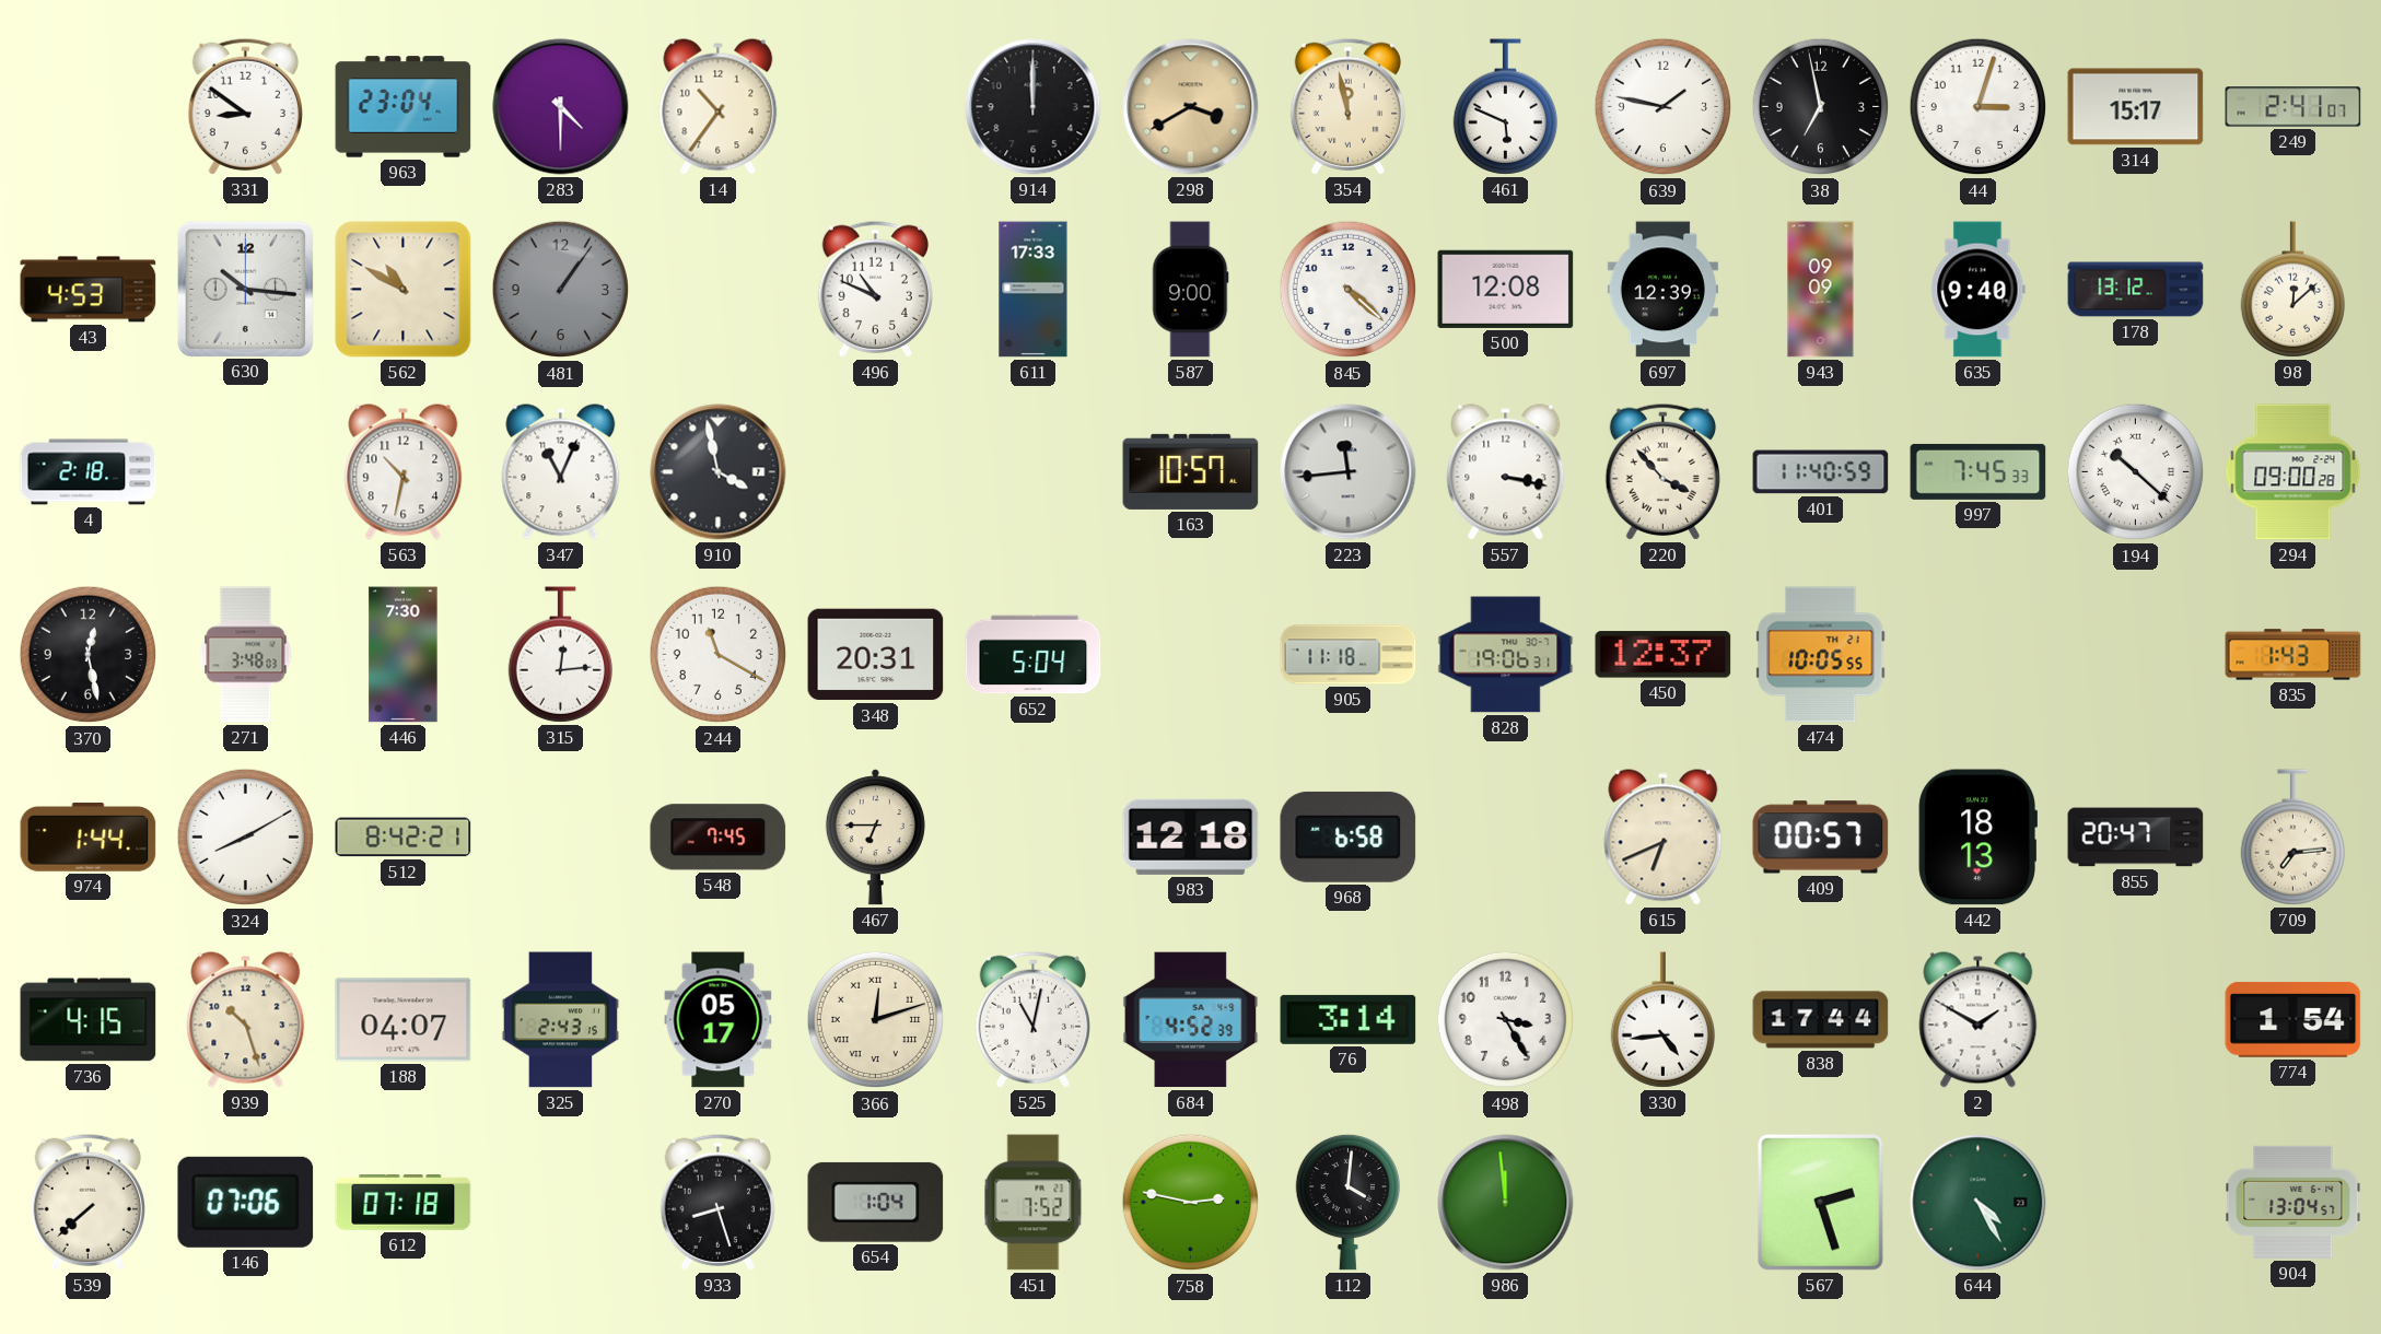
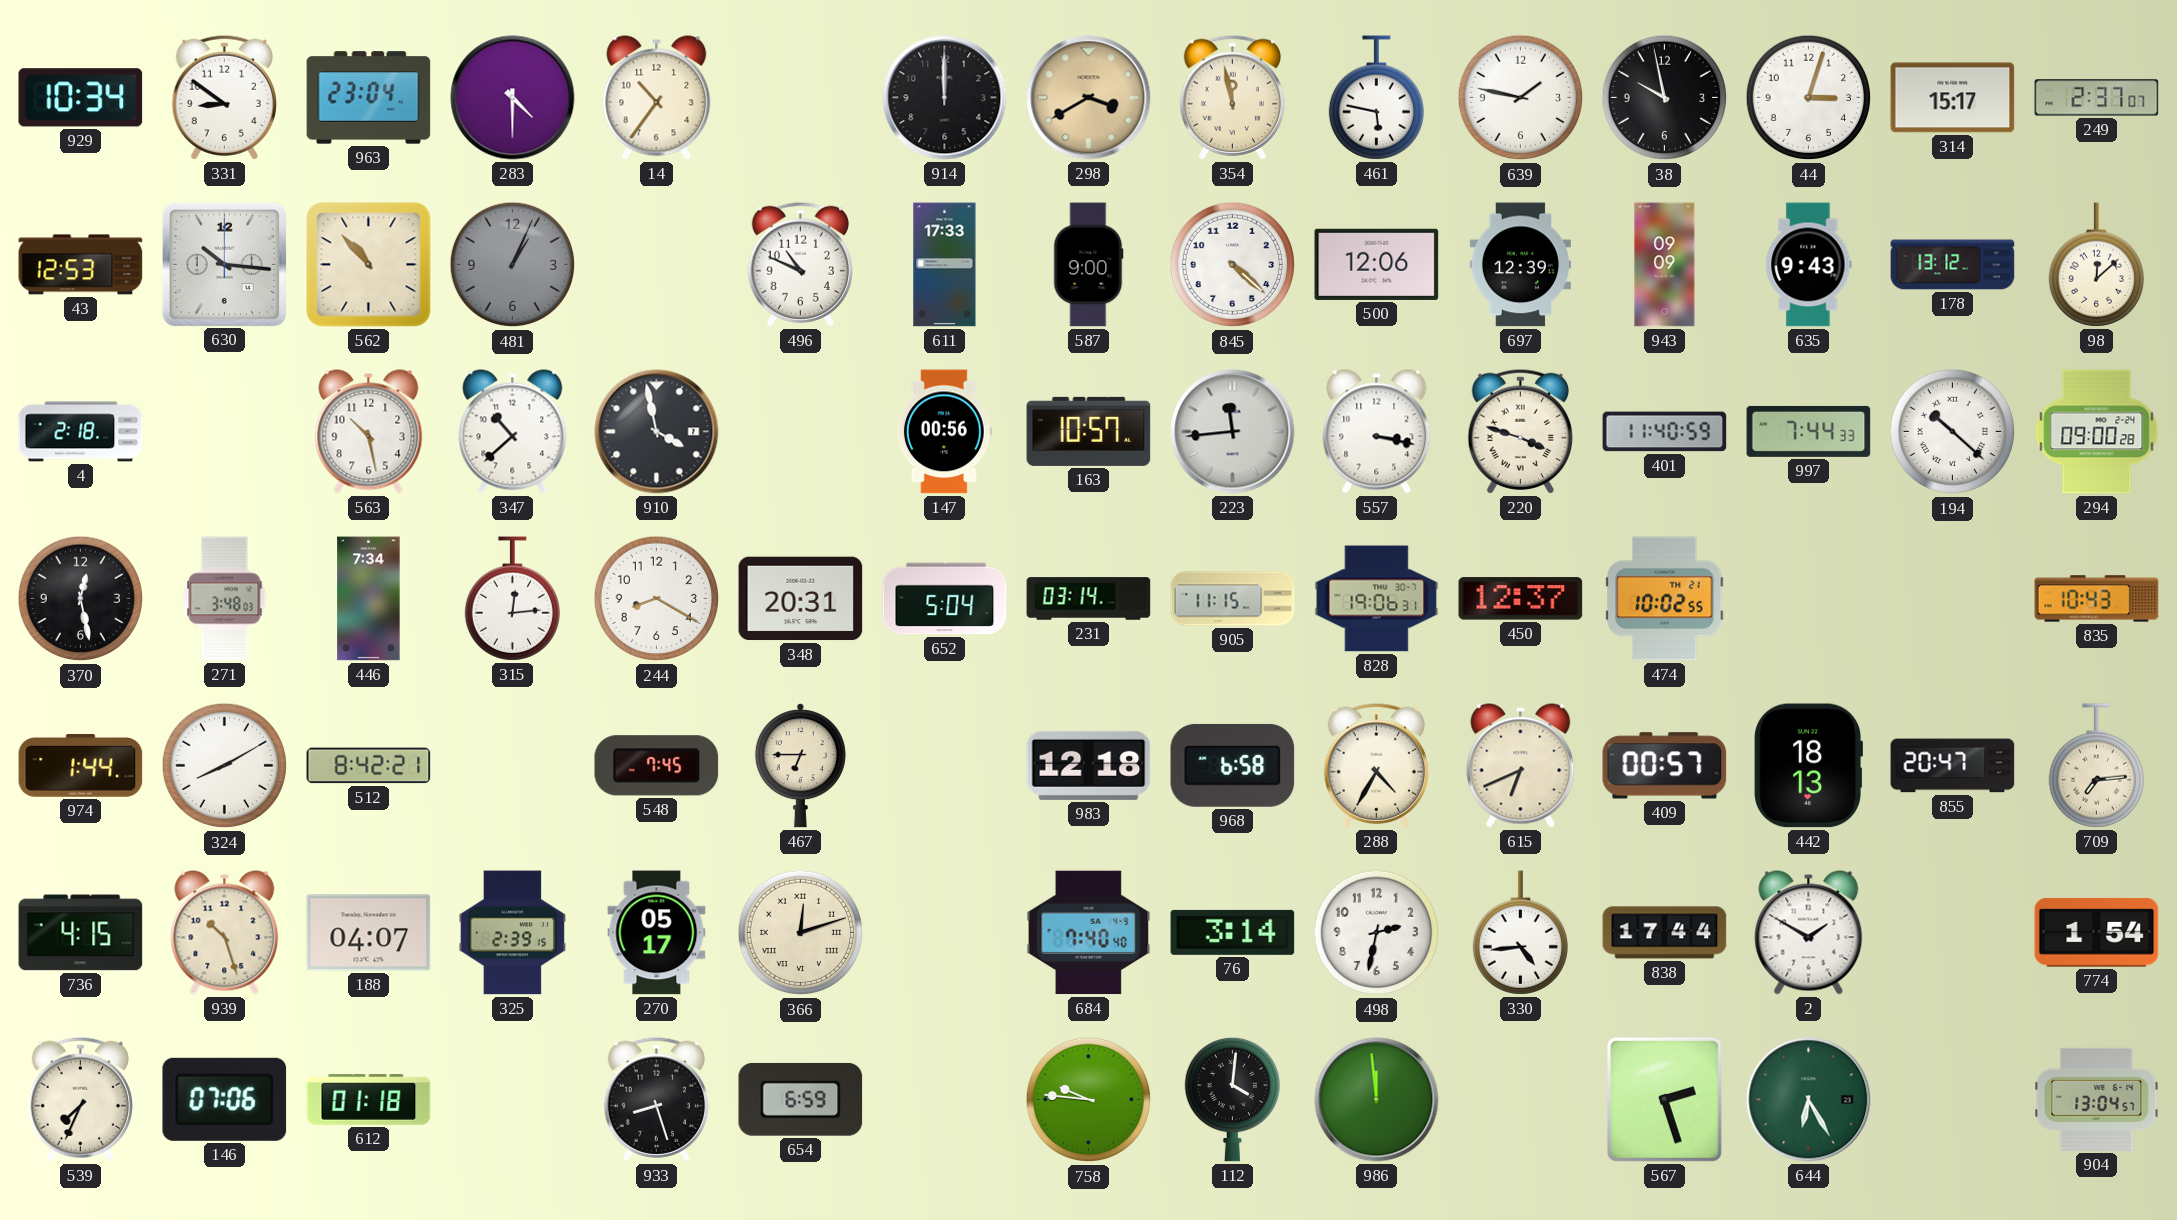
929: none -> 10:34 (81, 98)
461: 5:49 -> 5:47 (1376, 98)
38: 6:58 -> 9:58 (1665, 98)
249: 2:41 -> 2:37 (2097, 98)
43: 4:53 -> 12:53 (81, 265)
562: 10:50 -> 10:53 (369, 265)
481: 1:06 -> 1:04 (513, 265)
500: 12:08 -> 12:06 (1377, 264)
635: 9:40 -> 9:43 (1809, 265)
563: 10:32 -> 10:28 (369, 432)
347: 11:04 -> 10:38 (513, 432)
147: none -> 00:56 (944, 432)
220: 3:53 -> 3:48 (1520, 431)
997: 7:45 -> 7:44 (1809, 431)
446: 7:30 -> 7:34 (369, 599)
244: 11:20 -> 8:20 (657, 599)
231: none -> 03:14 (1089, 599)
905: 11:18 -> 11:15 (1233, 599)
474: 10:05 -> 10:02 (1665, 599)
835: 1:43 -> 10:43 (2097, 599)
288: none -> 4:35 (1376, 765)
325: 2:43 -> 2:39 (512, 933)
525: 11:02 -> none (1032, 1019)
684: 4:52 -> 7:40 (1089, 933)
498: 3:25 -> 2:32 (1377, 933)
539: 7:38 -> 7:34 (80, 1099)
612: 07:18 -> 01:18 (369, 1100)
654: 1:04 -> 6:59 (801, 1099)
451: 7:52 -> none (1034, 1203)
758: 2:47 -> 9:46 (1089, 1100)
644: 4:25 -> 6:25 (1809, 1100)
